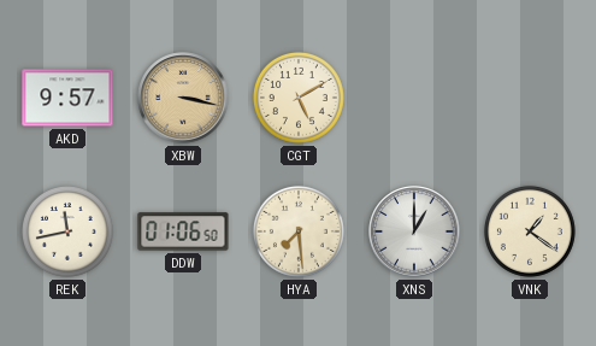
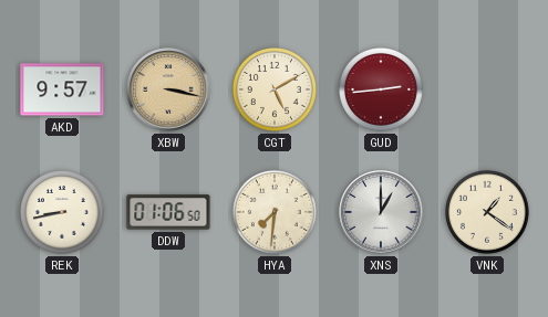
GUD: none -> 2:44 (381, 89)
REK: 11:43 -> 8:43 (62, 212)
HYA: 7:29 -> 7:31 (275, 212)
